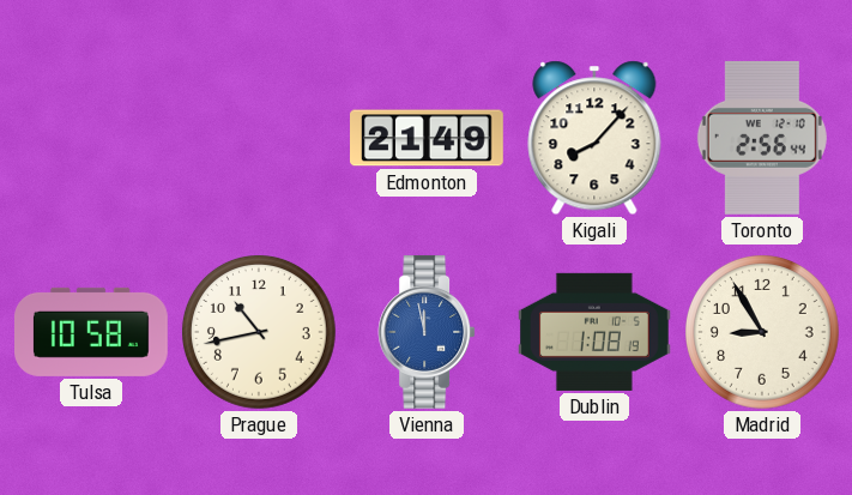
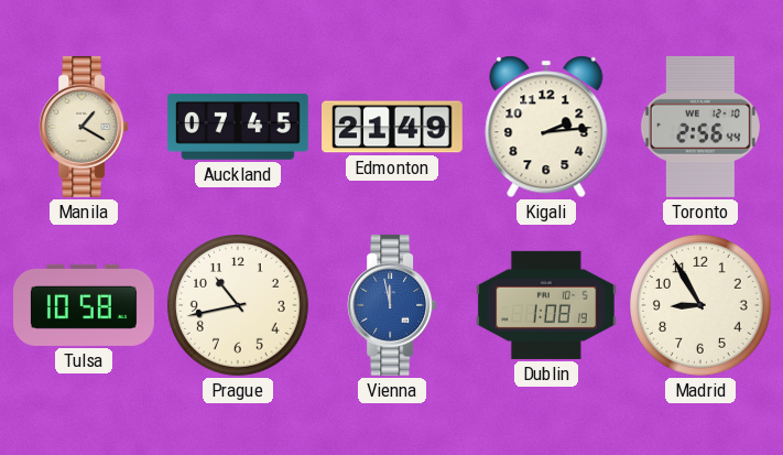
Manila: none -> 1:20 (84, 127)
Auckland: none -> 07:45 (238, 127)
Kigali: 8:07 -> 2:14 (546, 127)
